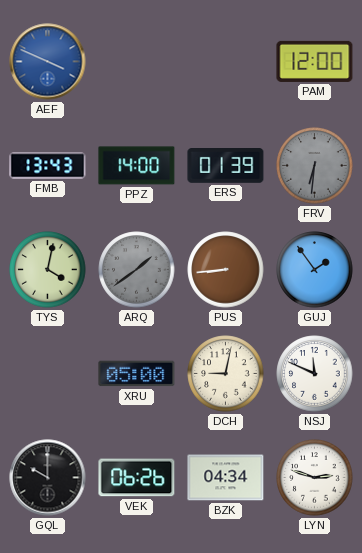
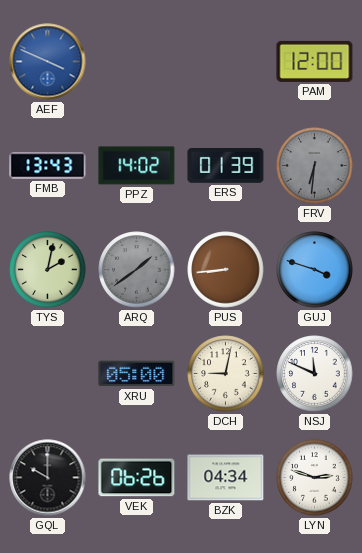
PPZ: 14:00 -> 14:02 (137, 166)
TYS: 4:02 -> 2:02 (48, 270)
GUJ: 1:54 -> 3:48 (315, 270)
